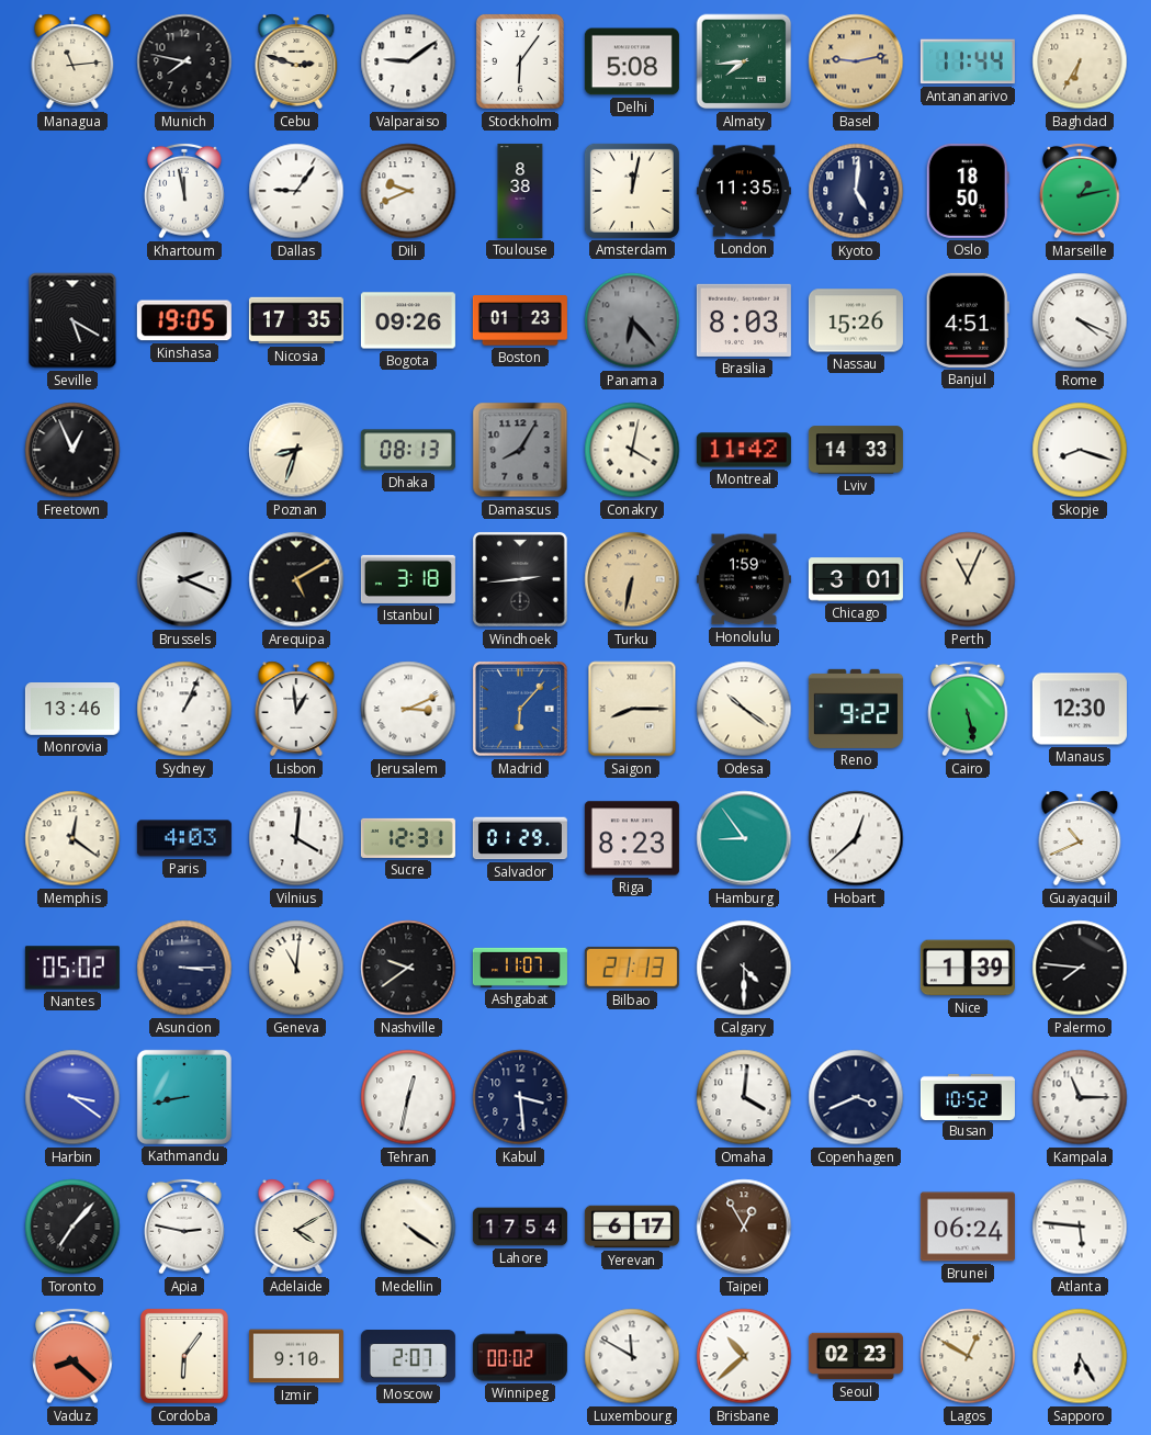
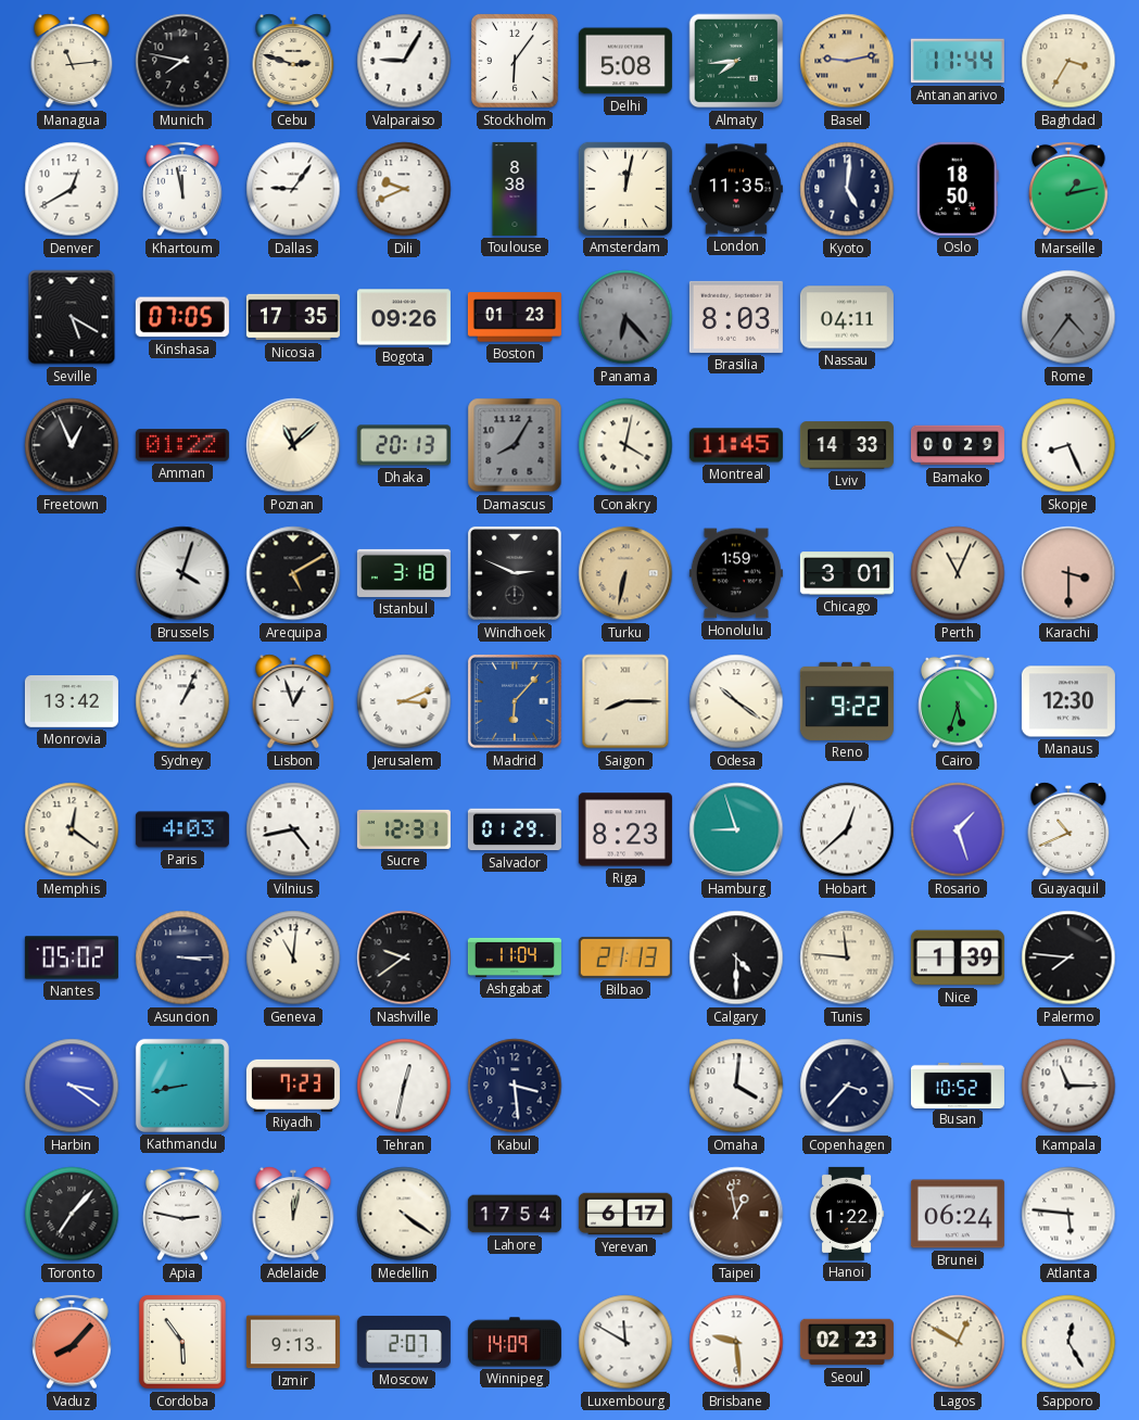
Valparaiso: 9:09 -> 9:05 (404, 61)
Baghdad: 6:35 -> 3:35 (1068, 61)
Denver: none -> 12:40 (72, 189)
Kinshasa: 19:05 -> 07:05 (182, 317)
Nassau: 15:26 -> 04:11 (847, 317)
Banjul: 4:51 -> none (968, 320)
Rome: 4:19 -> 4:36 (1068, 317)
Rome dial: white -> grey (1068, 317)
Amman: none -> 01:22 (182, 445)
Poznan: 8:33 -> 11:08 (293, 445)
Dhaka: 08:13 -> 20:13 (404, 445)
Montreal: 11:42 -> 11:45 (736, 445)
Bamako: none -> 00:29 (958, 445)
Skopje: 8:18 -> 8:26 (1068, 445)
Brussels: 2:19 -> 4:03 (182, 573)
Windhoek: 2:44 -> 2:49 (515, 573)
Karachi: none -> 3:30 (1068, 573)
Monrovia: 13:46 -> 13:42 (72, 701)
Lisbon: 12:59 -> 12:57 (293, 701)
Cairo: 5:28 -> 5:33 (958, 701)
Vilnius: 4:01 -> 4:43 (293, 829)
Hamburg: 8:54 -> 8:57 (736, 829)
Rosario: none -> 1:27 (958, 829)
Ashgabat: 11:07 -> 11:04 (515, 958)
Tunis: none -> 11:46 (847, 958)
Riyadh: none -> 7:23 (293, 1085)
Copenhagen: 3:41 -> 3:37 (847, 1086)
Adelaide: 4:10 -> 12:02 (293, 1214)
Taipei: 12:55 -> 12:58 (736, 1214)
Hanoi: none -> 1:22 (847, 1214)
Vaduz: 8:22 -> 8:07 (72, 1342)
Cordoba: 6:06 -> 5:54 (182, 1342)
Izmir: 9:10 -> 9:13 (293, 1342)
Winnipeg: 00:02 -> 14:09 (515, 1342)
Brisbane: 10:38 -> 9:29 (736, 1342)
Sapporo: 6:25 -> 12:25 (1068, 1342)
